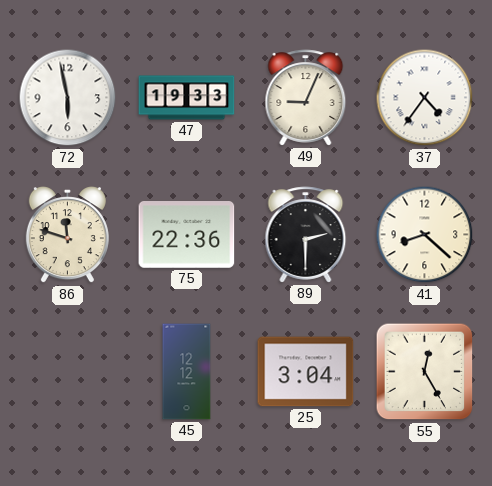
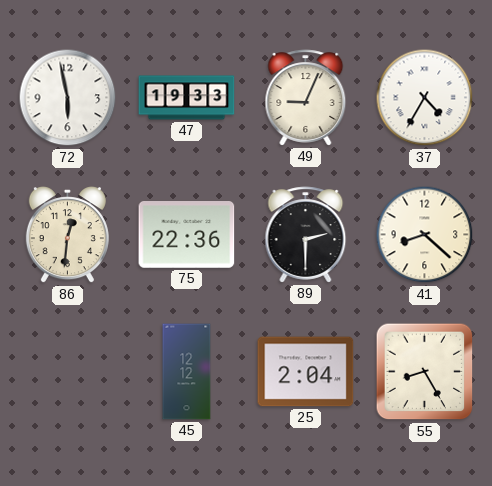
37: 4:36 -> 4:35 (425, 98)
86: 11:48 -> 12:31 (67, 235)
25: 3:04 -> 2:04 (306, 372)
55: 12:25 -> 8:25 (425, 372)
